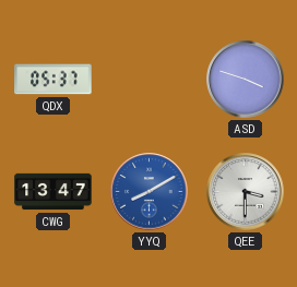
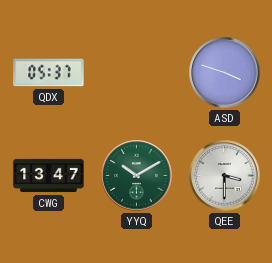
YYQ: 8:10 -> 10:10 (137, 176)
YYQ dial: blue -> green (137, 176)
